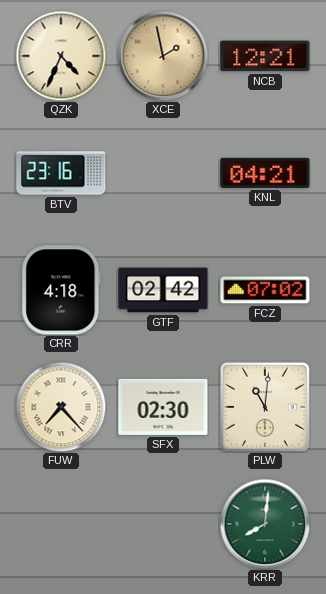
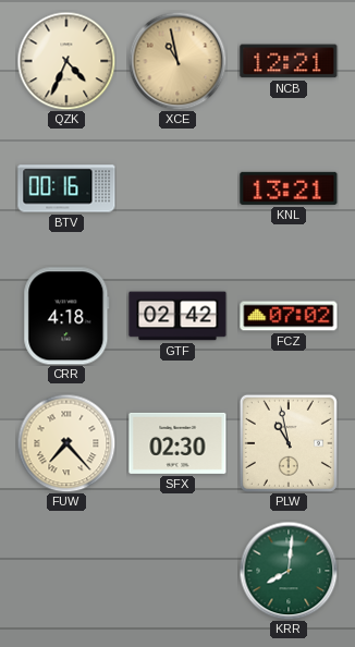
XCE: 1:58 -> 10:58 (177, 61)
BTV: 23:16 -> 00:16 (66, 188)
KNL: 04:21 -> 13:21 (289, 188)
PLW: 11:01 -> 10:58 (289, 443)
